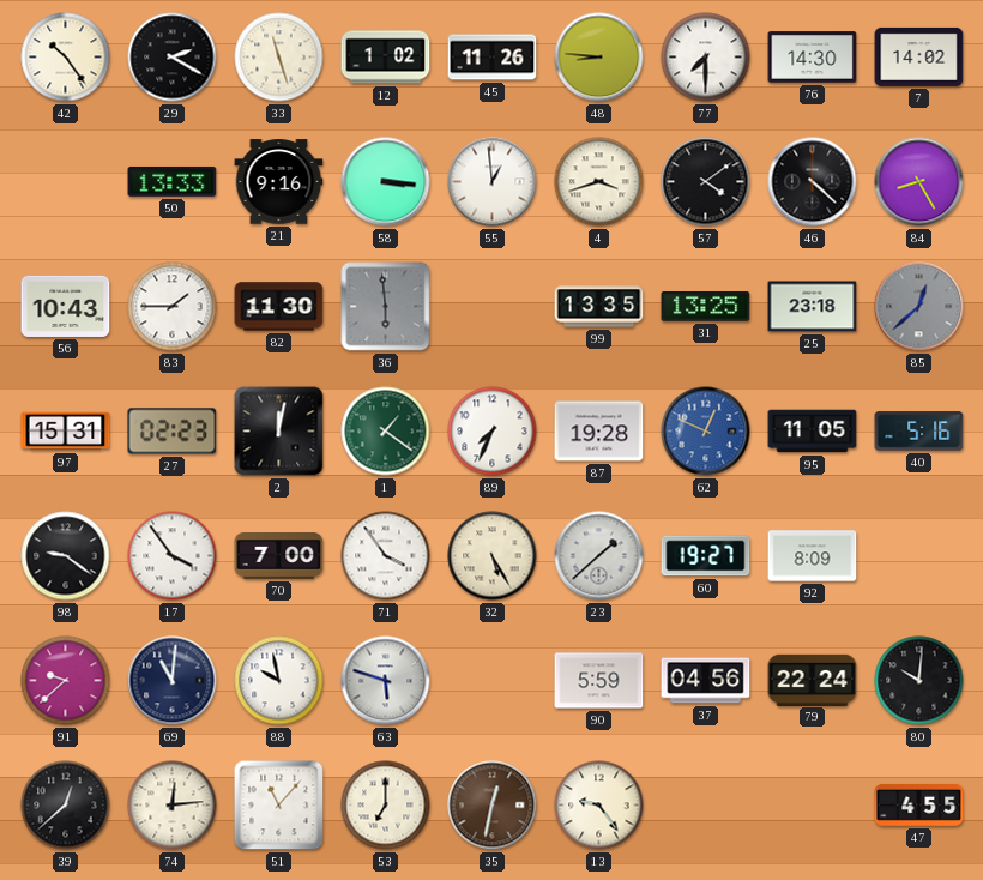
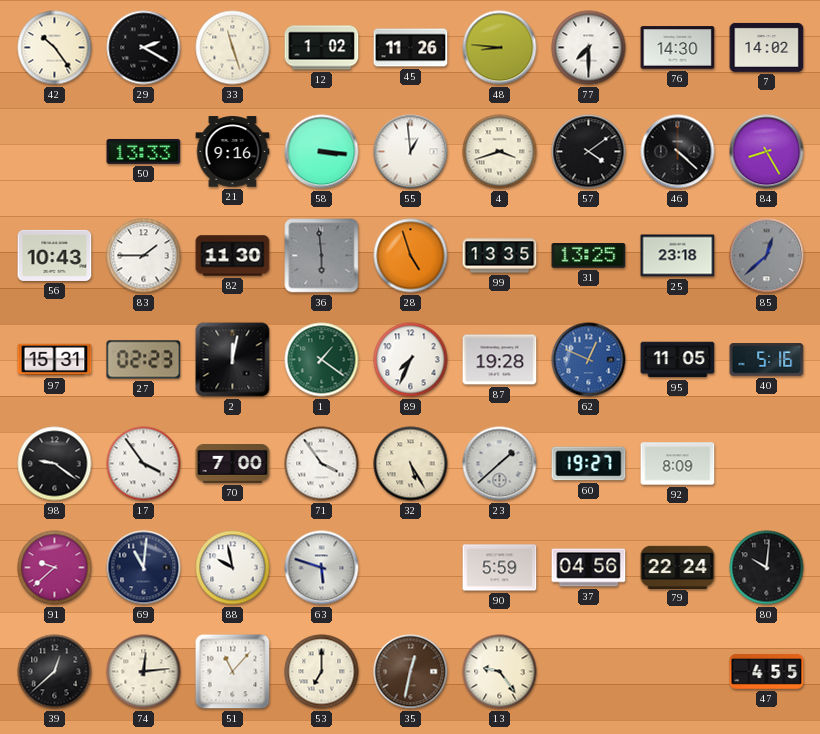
28: none -> 4:57 (411, 256)
